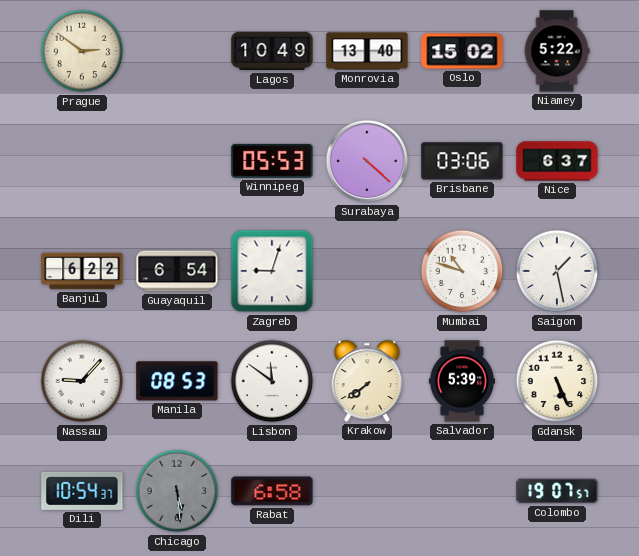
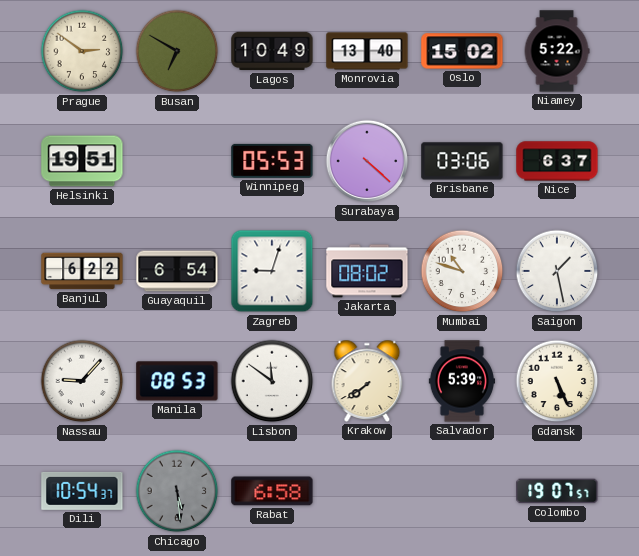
Busan: none -> 6:50 (177, 51)
Helsinki: none -> 19:51 (82, 161)
Jakarta: none -> 08:02 (367, 271)
